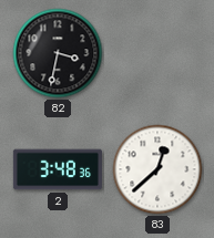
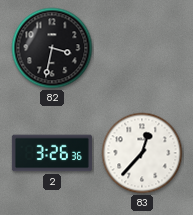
2: 3:48 -> 3:26 (52, 153)
83: 12:38 -> 12:37 (142, 153)
